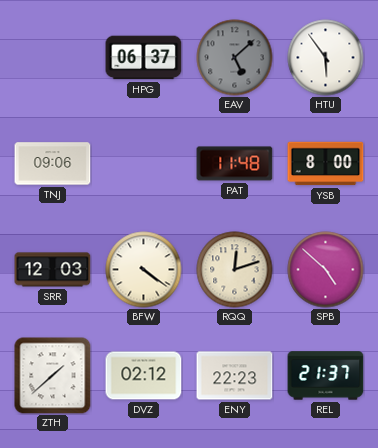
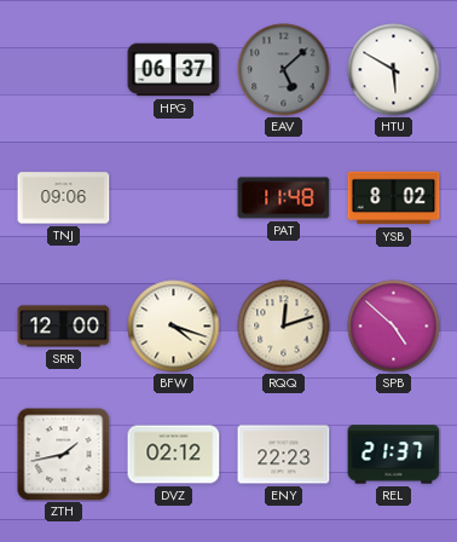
HTU: 5:54 -> 5:50 (394, 70)
YSB: 8:00 -> 8:02 (394, 198)
SRR: 12:03 -> 12:00 (64, 327)
BFW: 4:21 -> 4:18 (174, 327)
ZTH: 1:38 -> 1:43 (64, 455)
